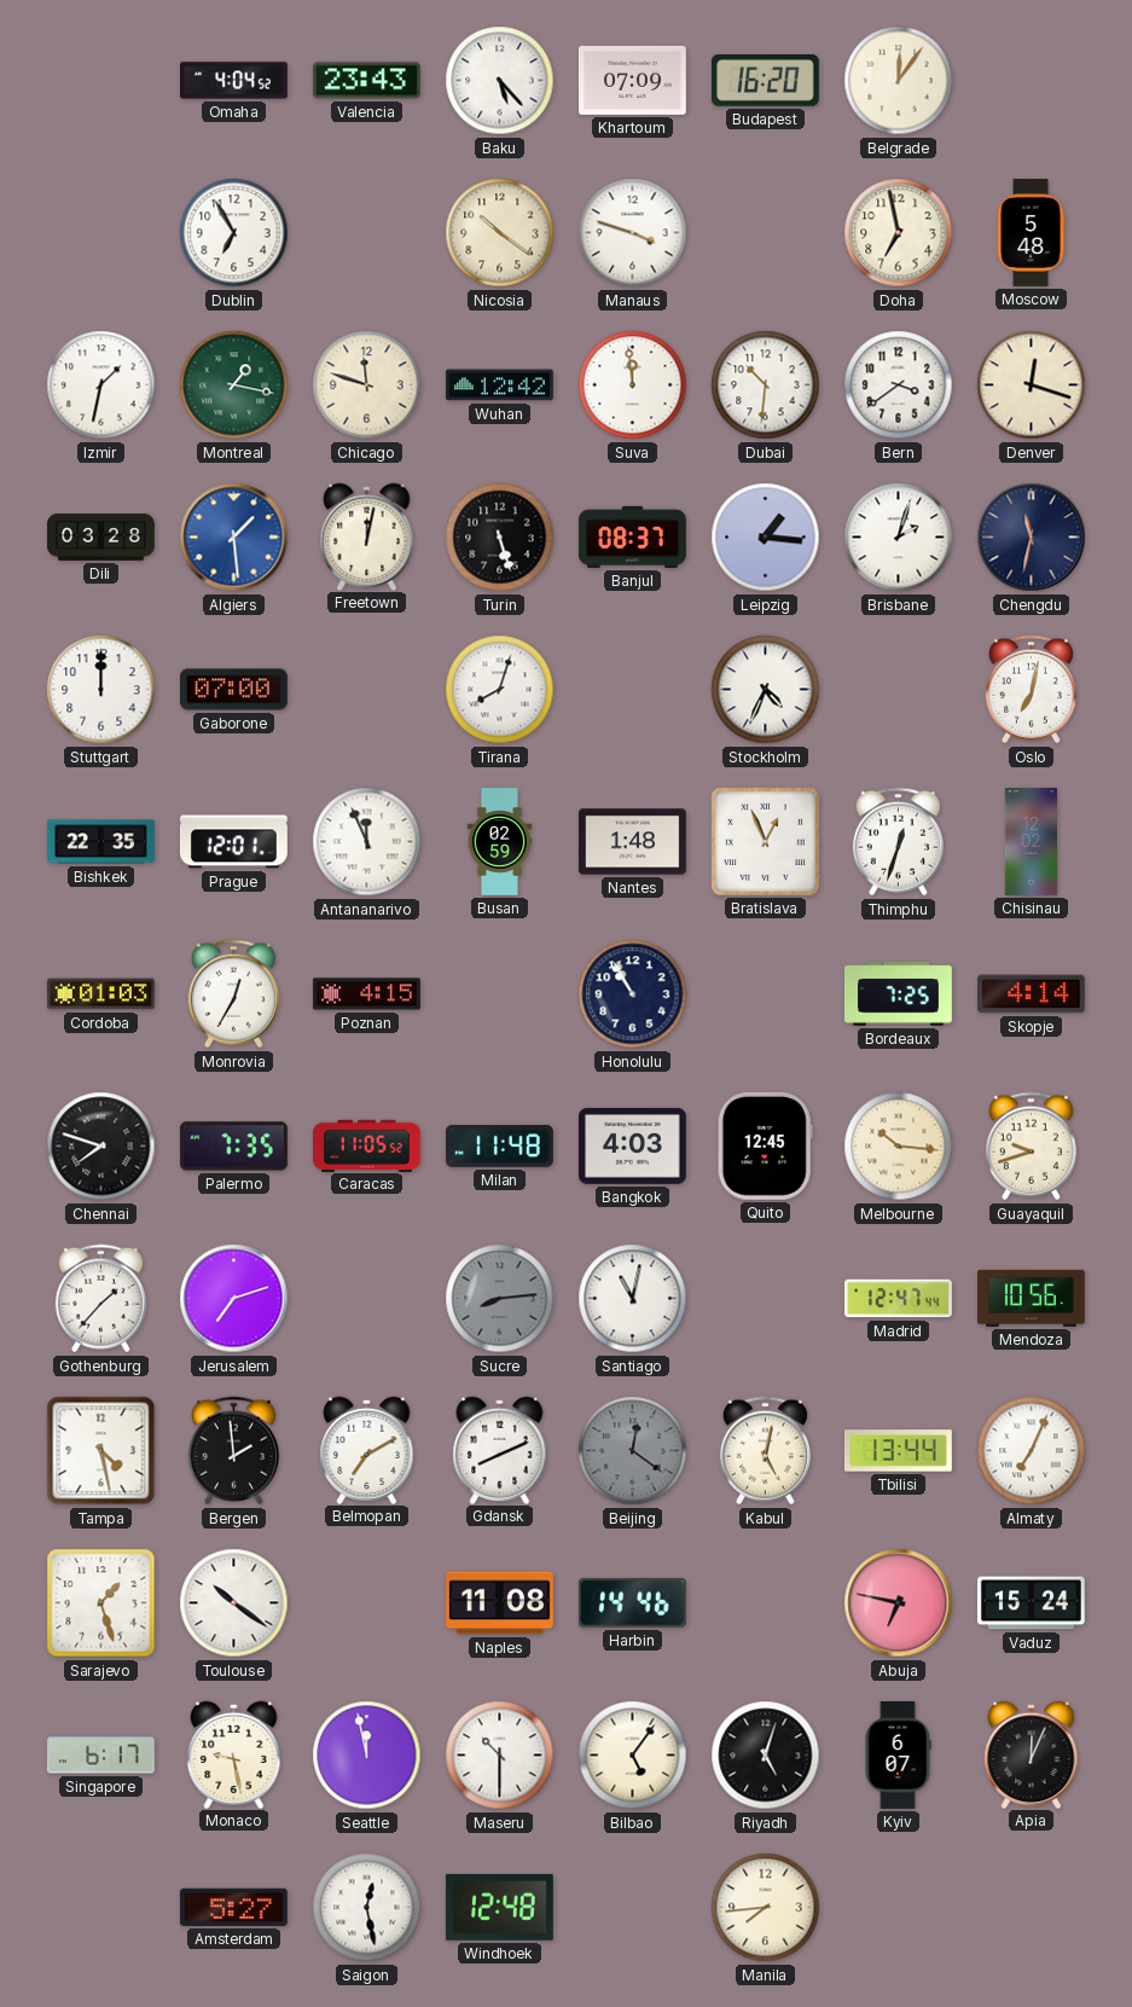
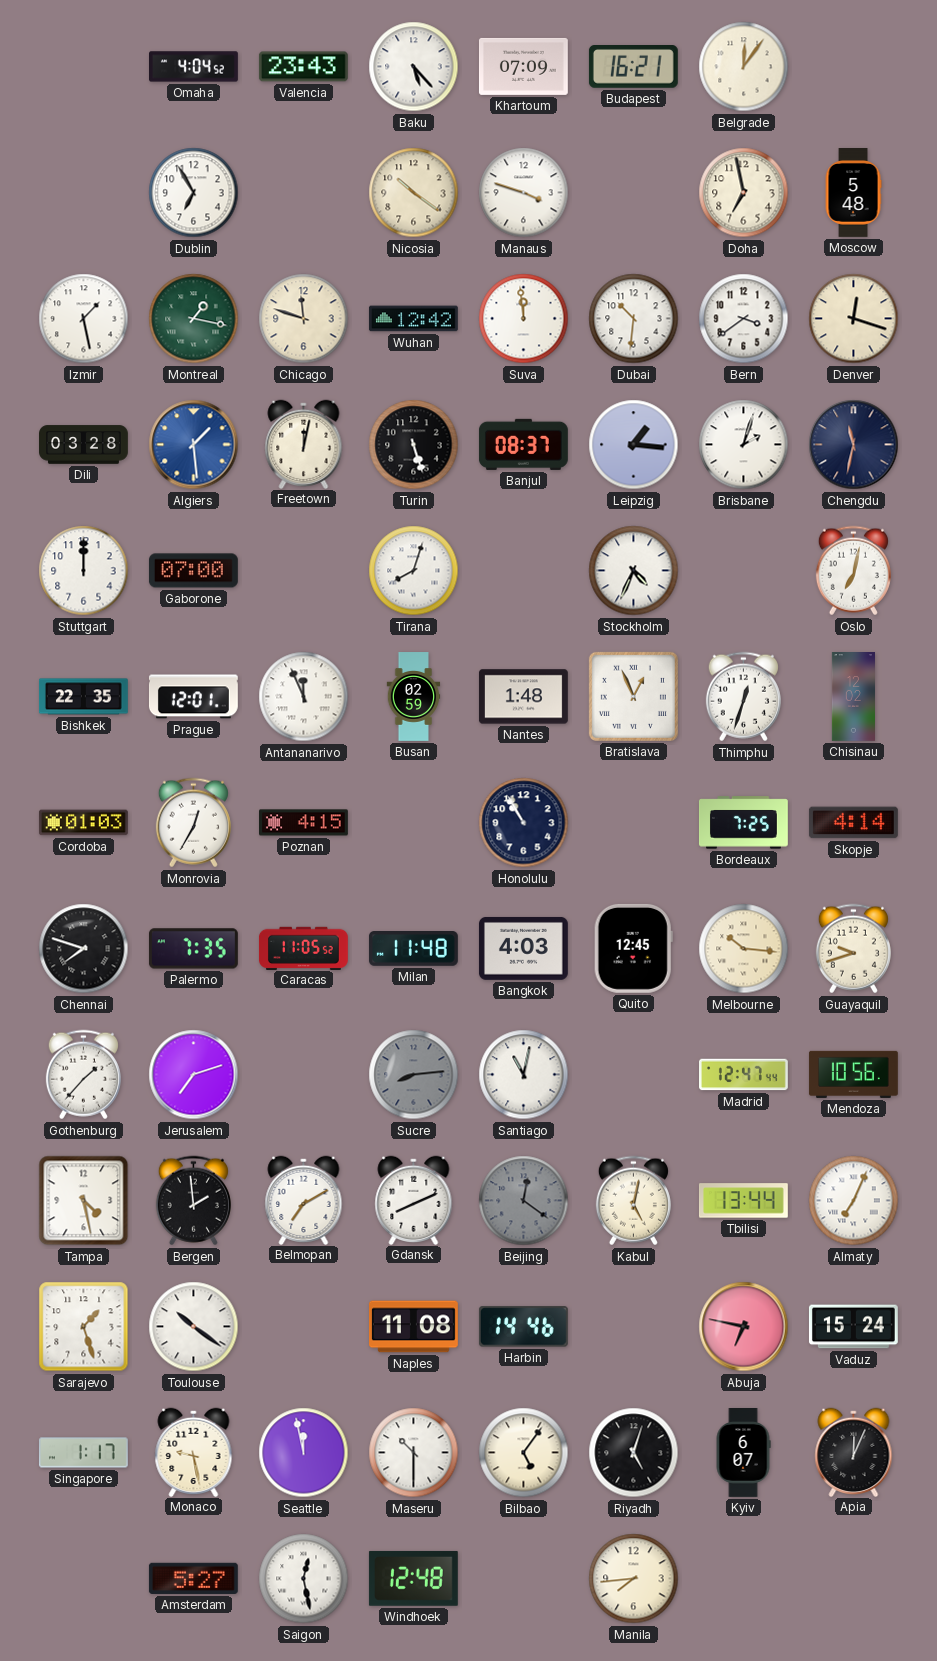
Budapest: 16:20 -> 16:21 (633, 67)
Izmir: 1:32 -> 1:28 (84, 319)
Singapore: 6:17 -> 1:17 (83, 1453)
